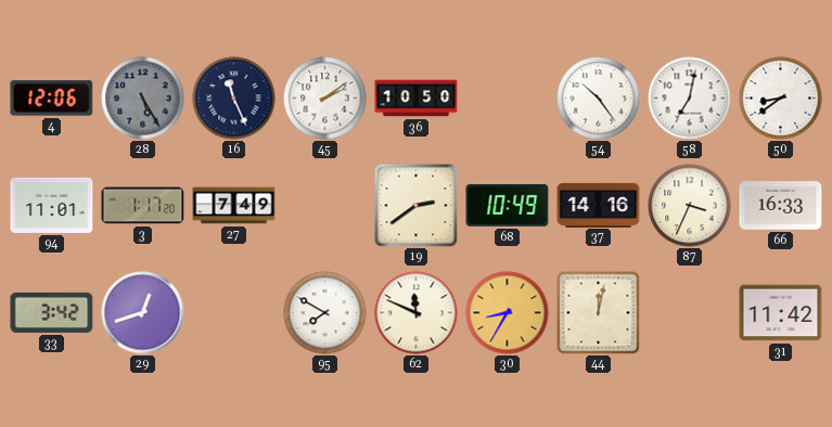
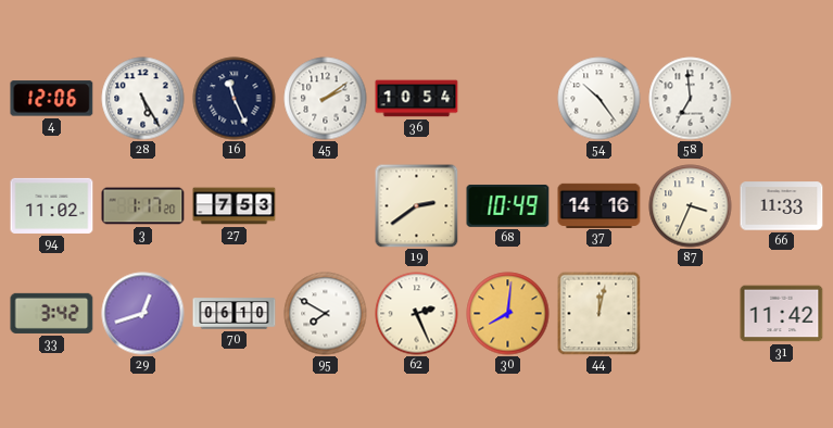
28 dial: grey -> white (143, 99)
36: 10:50 -> 10:54 (417, 99)
58: 7:02 -> 6:59 (691, 99)
50: 8:39 -> none (781, 99)
94: 11:01 -> 11:02 (52, 205)
27: 7:49 -> 7:53 (235, 206)
66: 16:33 -> 11:33 (782, 206)
70: none -> 06:10 (235, 314)
62: 11:49 -> 2:26 (417, 314)
30: 8:35 -> 8:01 (508, 314)
